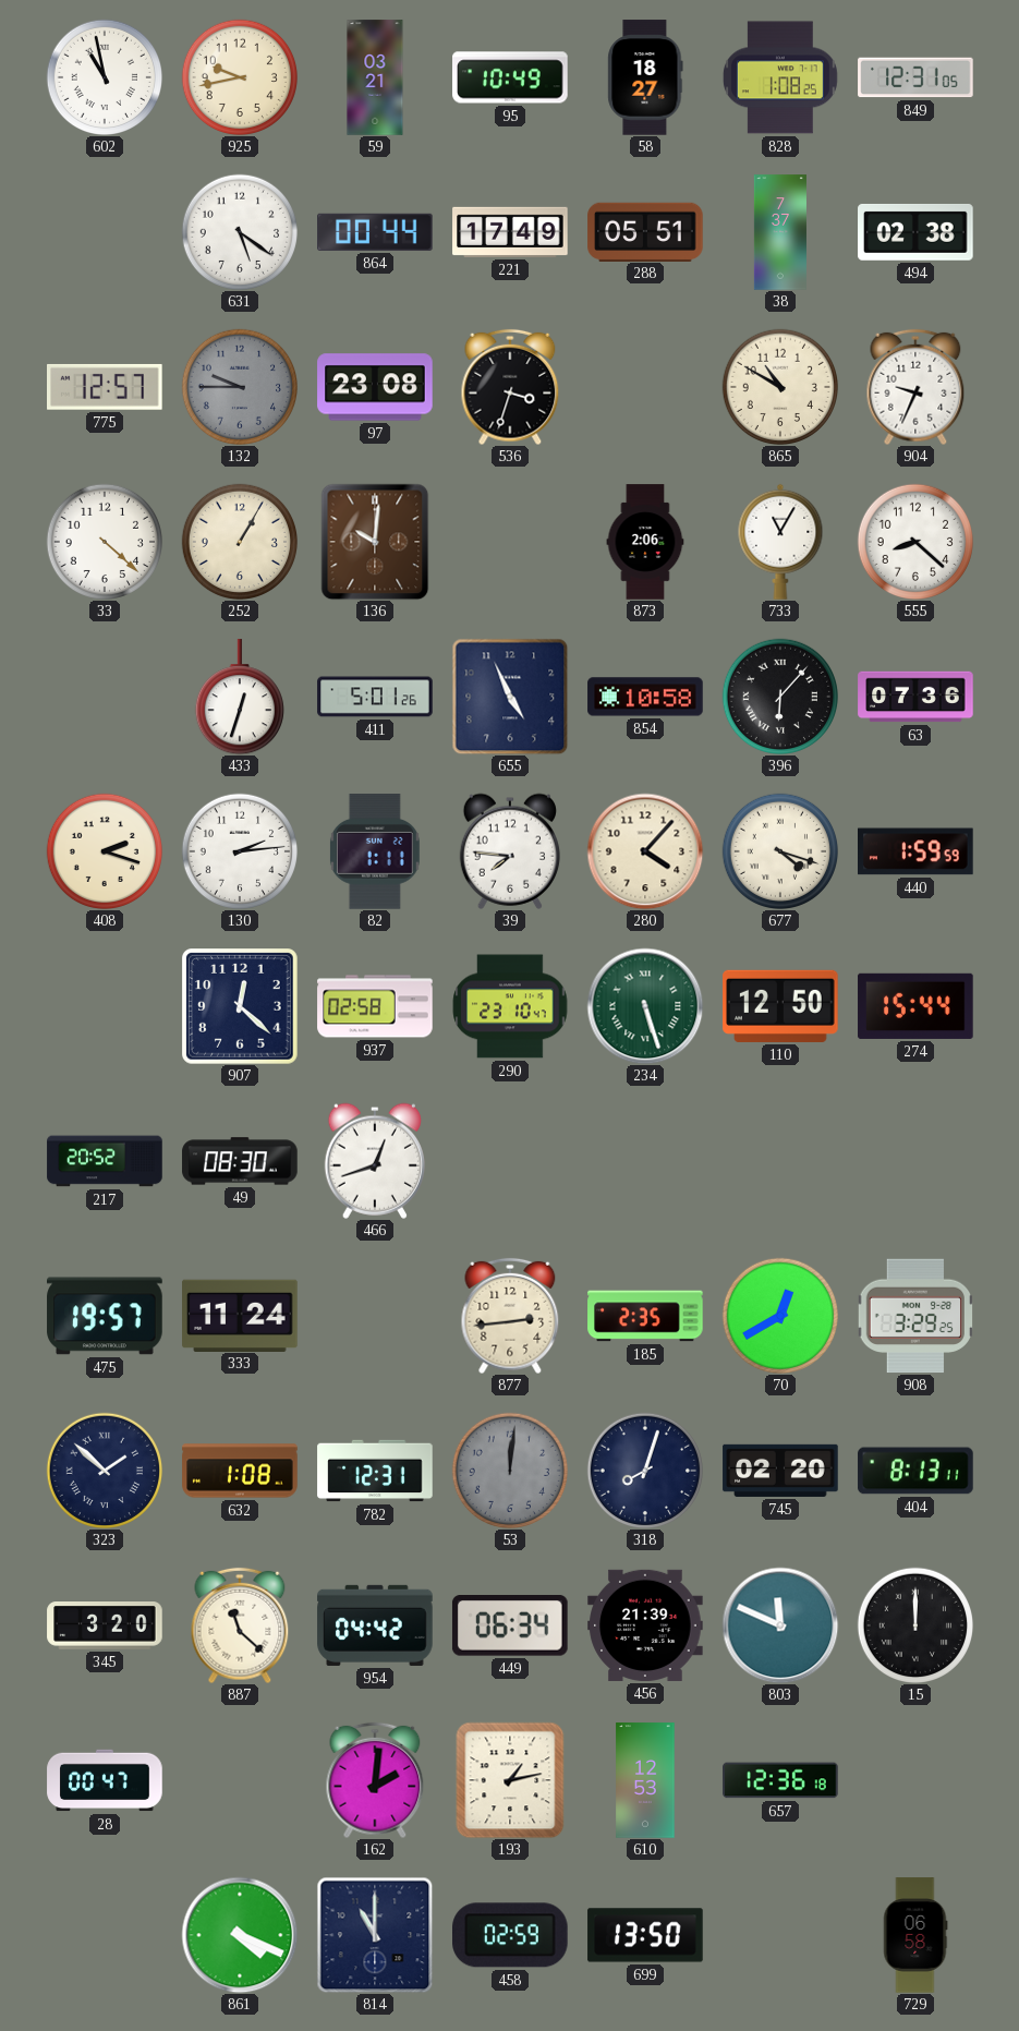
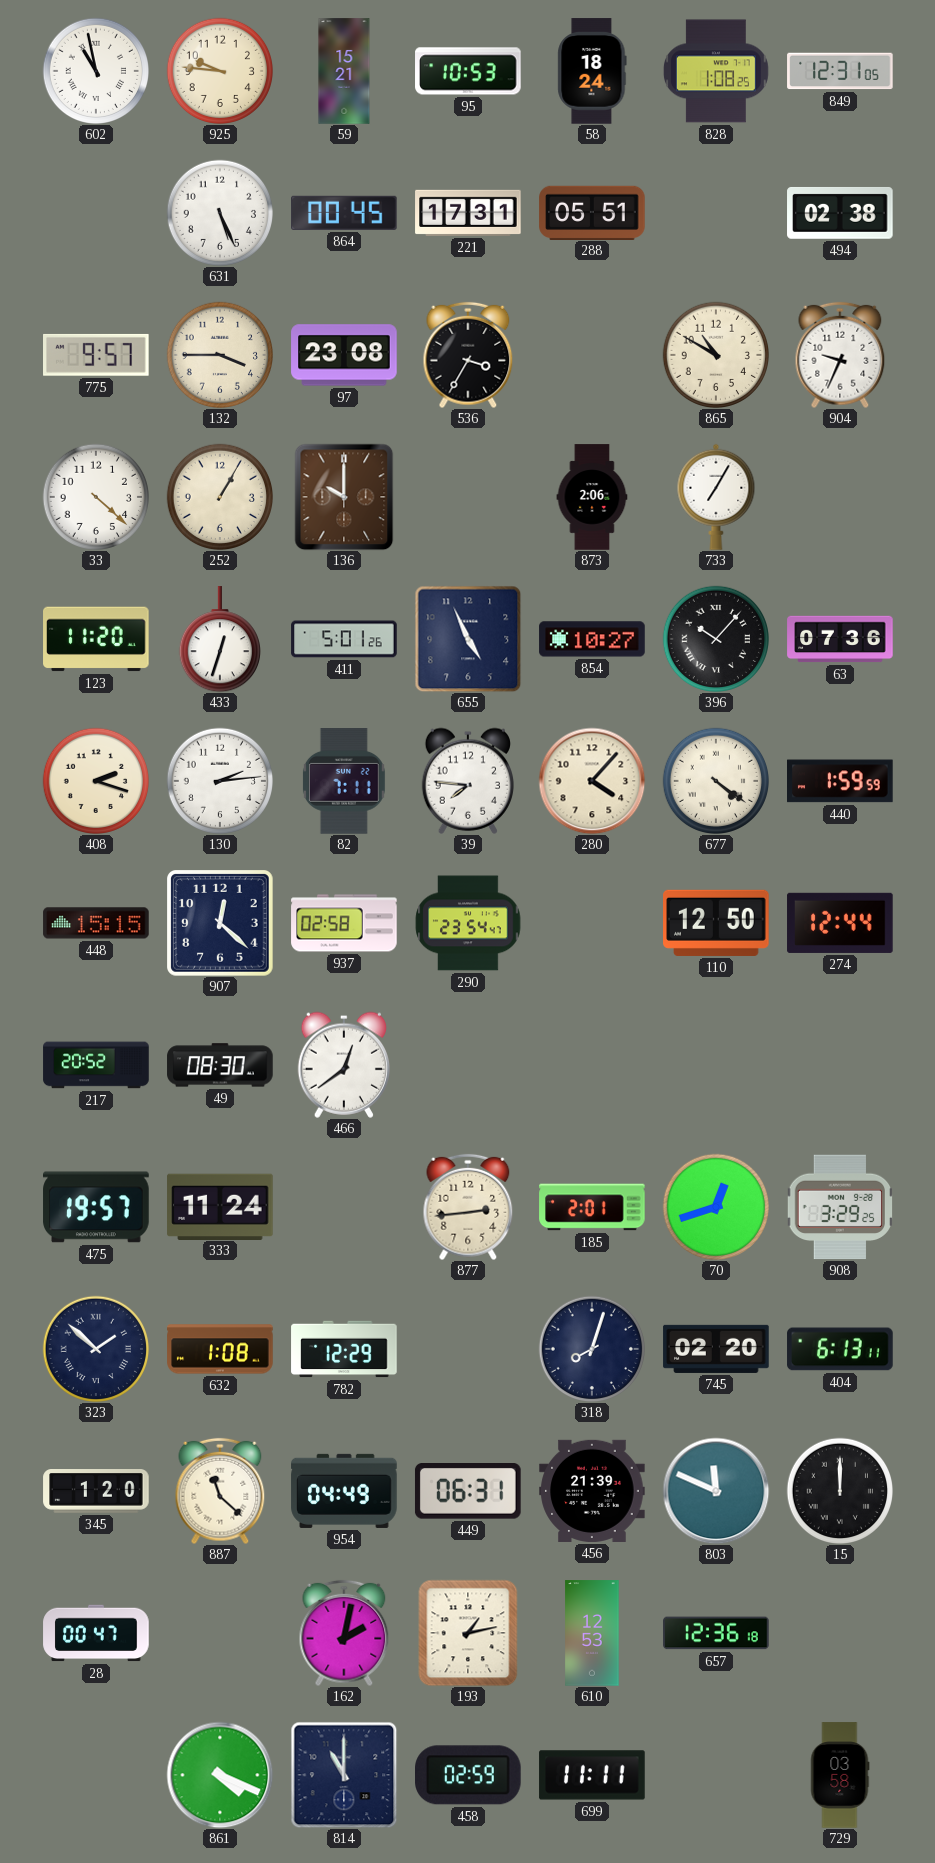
925: 9:43 -> 9:46 (219, 70)
59: 03:21 -> 15:21 (344, 71)
95: 10:49 -> 10:53 (468, 71)
58: 18:27 -> 18:24 (592, 71)
631: 5:21 -> 5:26 (219, 212)
864: 00:44 -> 00:45 (344, 213)
221: 17:49 -> 17:31 (468, 213)
38: 7:37 -> none (780, 232)
775: 12:57 -> 9:57 (97, 355)
132: 9:45 -> 3:45 (219, 354)
132 dial: grey -> cream (219, 354)
536: 3:33 -> 3:35 (468, 355)
136: 10:01 -> 10:00 (344, 497)
733: 11:05 -> 7:05 (716, 497)
555: 8:22 -> none (914, 541)
123: none -> 11:20 (96, 639)
854: 10:58 -> 10:27 (592, 639)
396: 6:07 -> 10:07 (715, 638)
82: 1:11 -> 7:11 (344, 781)
677: 4:18 -> 4:21 (715, 780)
448: none -> 15:15 (96, 923)
290: 23:10 -> 23:54 (468, 923)
234: 5:27 -> none (645, 1006)
274: 15:44 -> 12:44 (840, 923)
466: 12:42 -> 12:39 (343, 1065)
185: 2:35 -> 2:01 (592, 1207)
70: 12:40 -> 12:42 (715, 1206)
782: 12:31 -> 12:29 (344, 1349)
53: 12:01 -> none (509, 1470)
404: 8:13 -> 6:13 (840, 1349)
345: 3:20 -> 1:20 (96, 1492)
954: 04:42 -> 04:49 (344, 1491)
449: 06:34 -> 06:31 (468, 1491)
162: 2:01 -> 2:02 (344, 1633)
699: 13:50 -> 11:11 (592, 1775)
729: 06:58 -> 03:58 (840, 1775)
